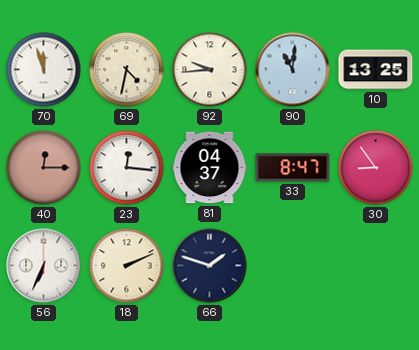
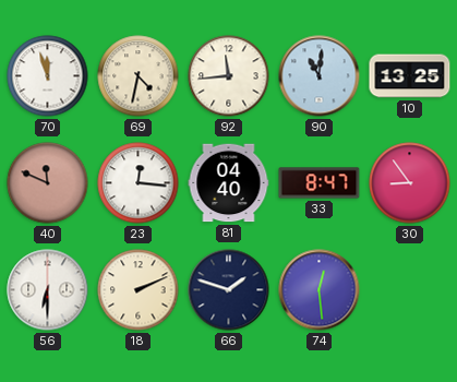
92: 9:44 -> 11:44 (229, 76)
40: 12:15 -> 11:49 (48, 183)
81: 04:37 -> 04:40 (229, 183)
56: 6:34 -> 6:30 (48, 290)
74: none -> 12:29 (320, 290)
